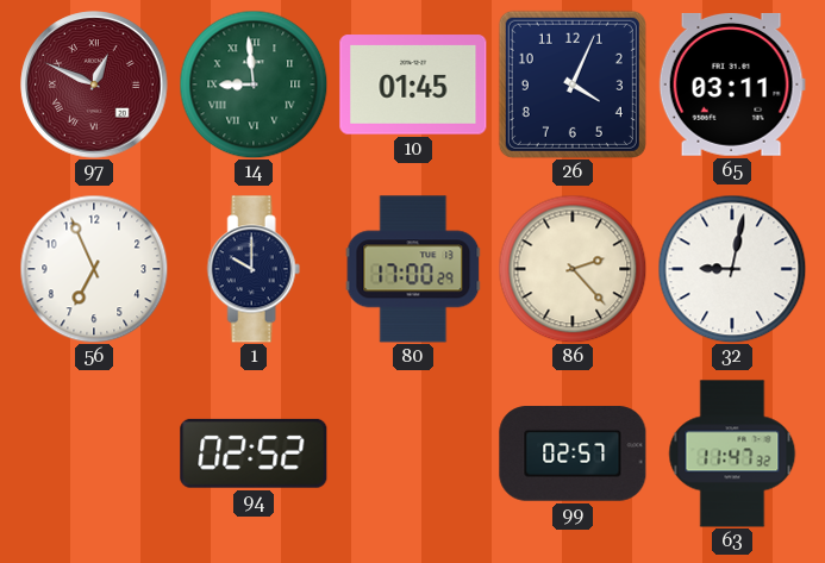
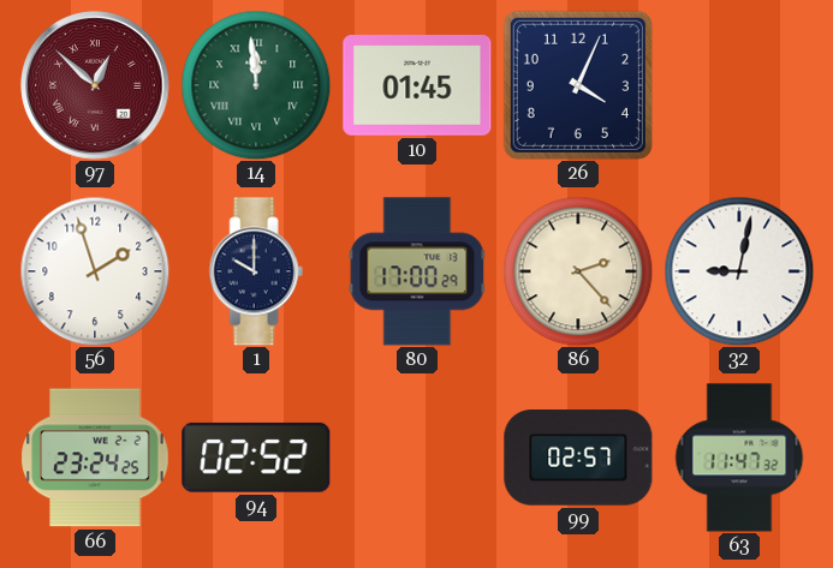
97: 12:49 -> 12:52 (95, 85)
14: 8:59 -> 11:59 (256, 85)
65: 03:11 -> none (732, 85)
56: 6:56 -> 1:57 (95, 271)
66: none -> 23:24 (95, 458)
